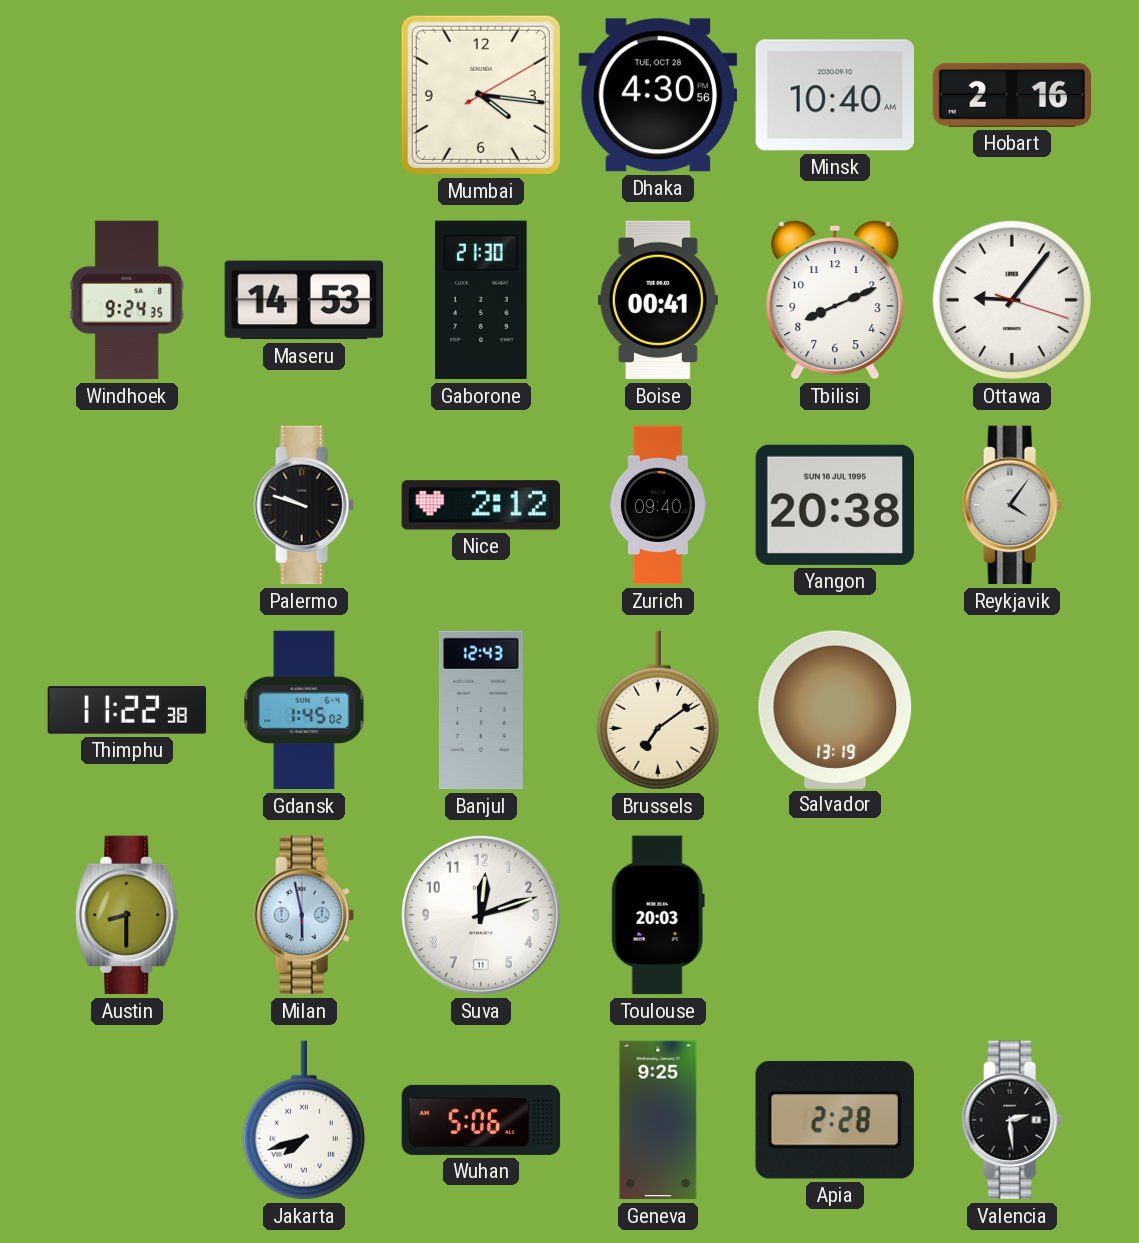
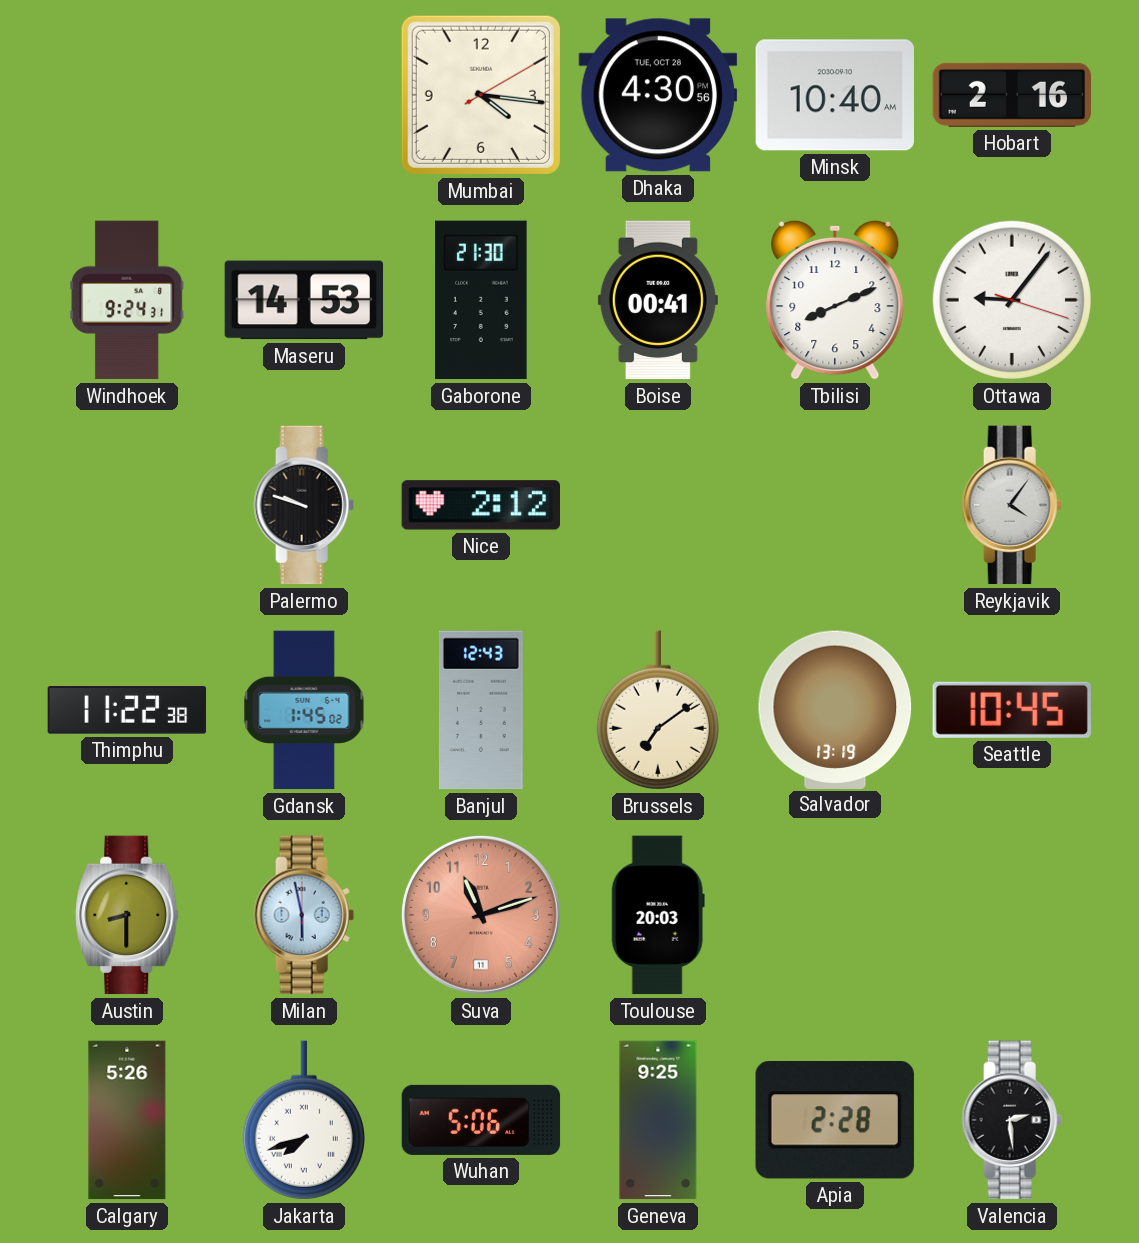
Windhoek: 9:24:35 -> 9:24:31 (127, 300)
Zurich: 09:40 -> none (658, 505)
Yangon: 20:38 -> none (834, 505)
Seattle: none -> 10:45 (1012, 710)
Suva: 12:12 -> 11:12 (481, 915)
Suva dial: white -> salmon (481, 915)
Calgary: none -> 5:26 (127, 1120)
